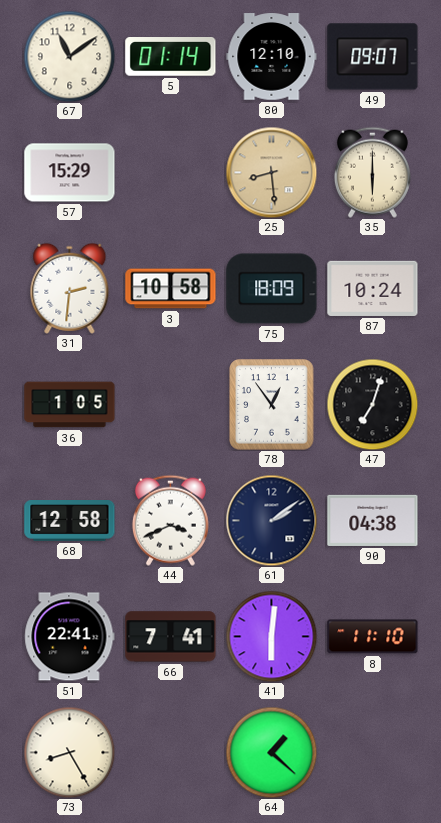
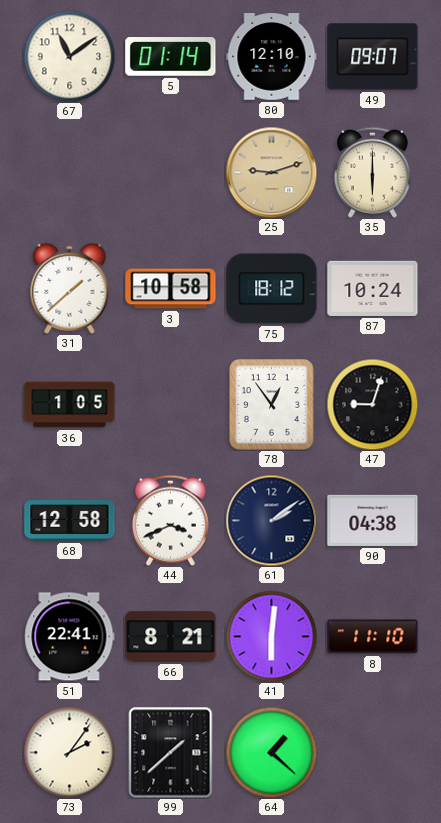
57: 15:29 -> none (70, 173)
25: 8:29 -> 9:12 (271, 172)
31: 2:31 -> 1:38 (70, 288)
75: 18:09 -> 18:12 (272, 289)
47: 7:03 -> 9:03 (372, 404)
66: 7:41 -> 8:21 (171, 637)
73: 8:25 -> 2:06 (69, 752)
99: none -> 1:38 (171, 753)
